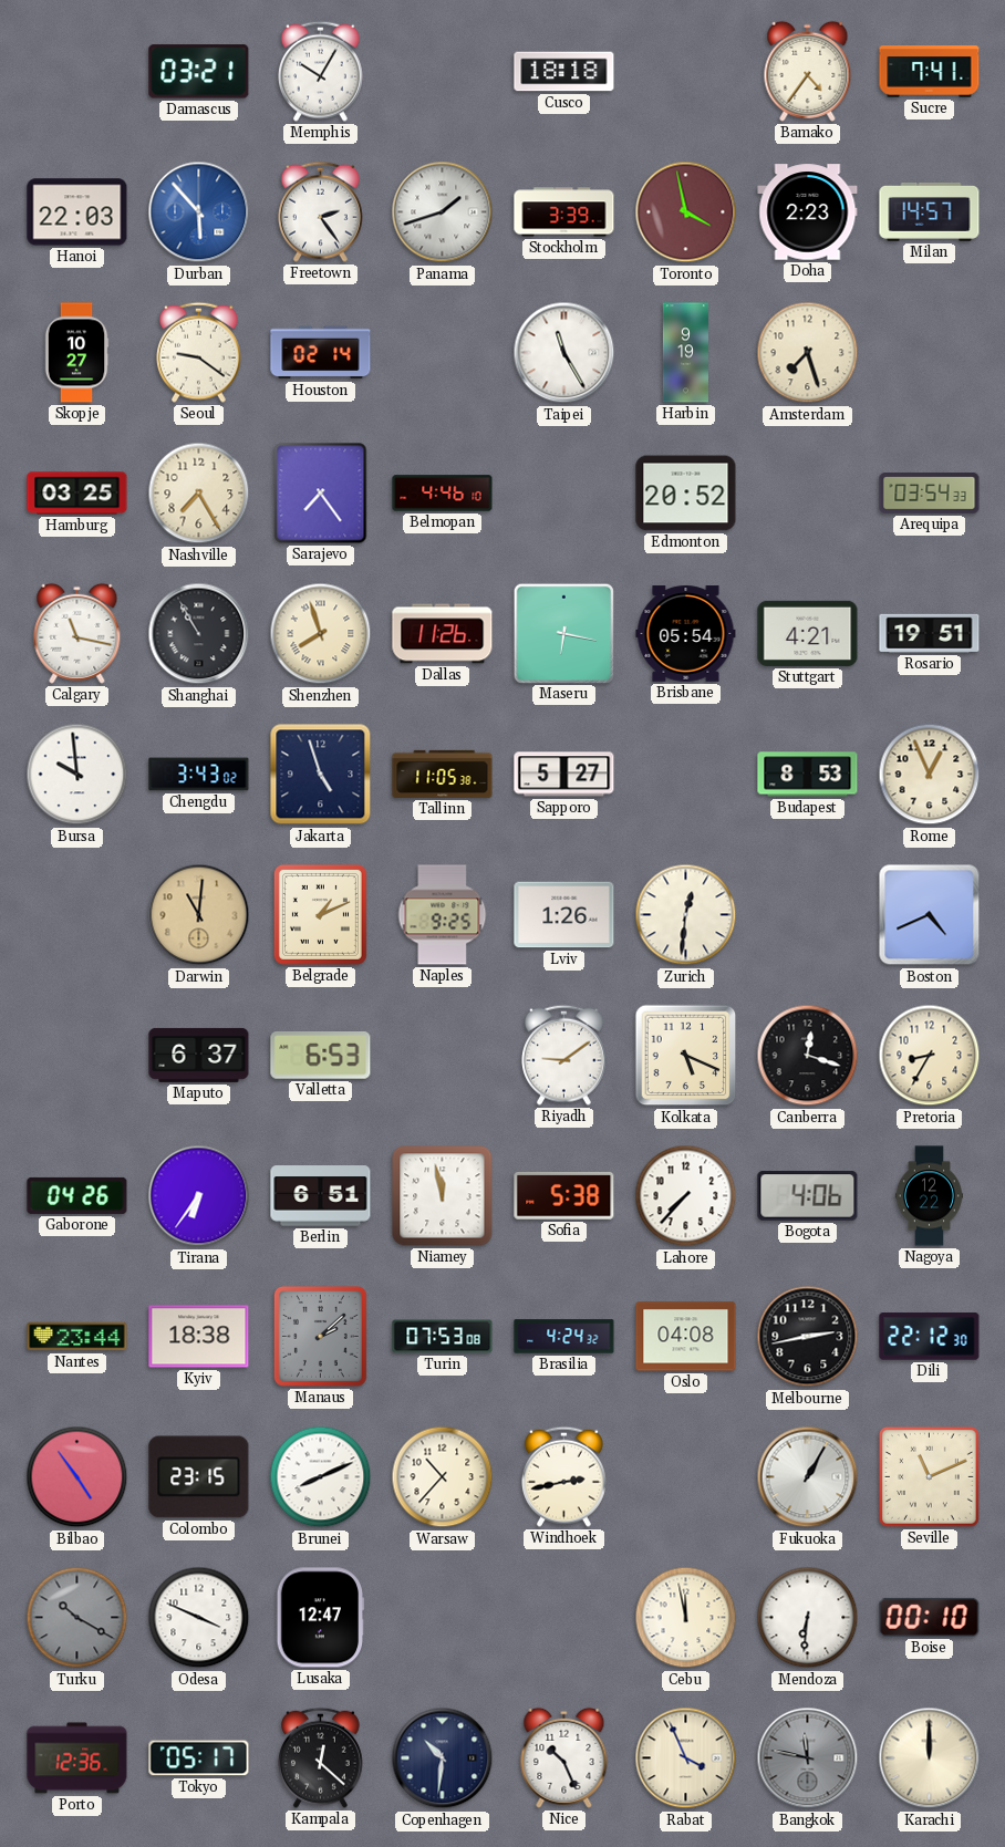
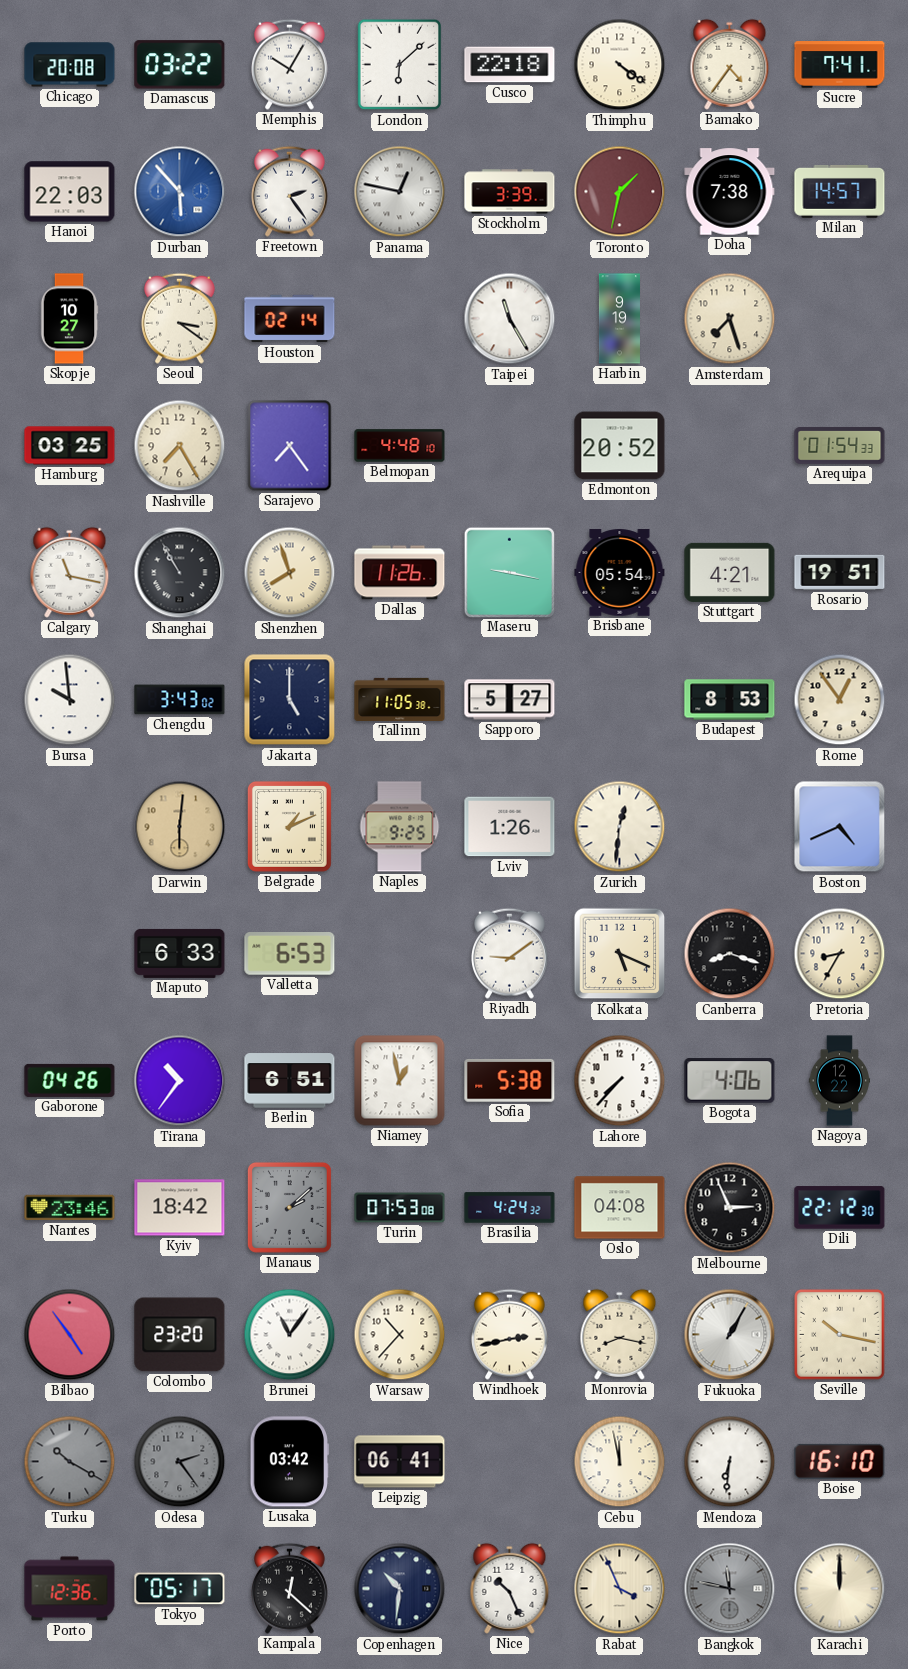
Chicago: none -> 20:08 (70, 65)
Damascus: 03:21 -> 03:22 (180, 65)
London: none -> 6:08 (400, 65)
Cusco: 18:18 -> 22:18 (510, 65)
Thimphu: none -> 4:21 (620, 65)
Panama: 1:42 -> 12:47 (400, 192)
Toronto: 3:58 -> 1:32 (620, 192)
Doha: 2:23 -> 7:38 (730, 192)
Seoul: 9:21 -> 3:21 (179, 318)
Belmopan: 4:46 -> 4:48 (400, 446)
Arequipa: 03:54 -> 01:54 (840, 446)
Maseru: 6:17 -> 9:17 (509, 572)
Jakarta: 4:57 -> 5:00 (290, 700)
Rome: 12:56 -> 12:54 (840, 700)
Darwin: 11:01 -> 6:01 (180, 827)
Maputo: 6:37 -> 6:33 (180, 953)
Canberra: 12:18 -> 8:18 (730, 954)
Tirana: 6:36 -> 10:36 (180, 1081)
Niamey: 11:58 -> 12:58 (400, 1081)
Nantes: 23:44 -> 23:46 (70, 1208)
Kyiv: 18:38 -> 18:42 (180, 1208)
Melbourne: 2:43 -> 2:56 (730, 1208)
Colombo: 23:15 -> 23:20 (180, 1335)
Brunei: 8:11 -> 11:06 (290, 1335)
Monrovia: none -> 8:17 (620, 1334)
Seville: 11:11 -> 10:17 (839, 1334)
Odesa: 3:49 -> 2:24 (180, 1462)
Odesa dial: white -> grey (180, 1462)
Lusaka: 12:47 -> 03:42 (290, 1462)
Leipzig: none -> 06:41 (400, 1462)
Boise: 00:10 -> 16:10 (840, 1461)
